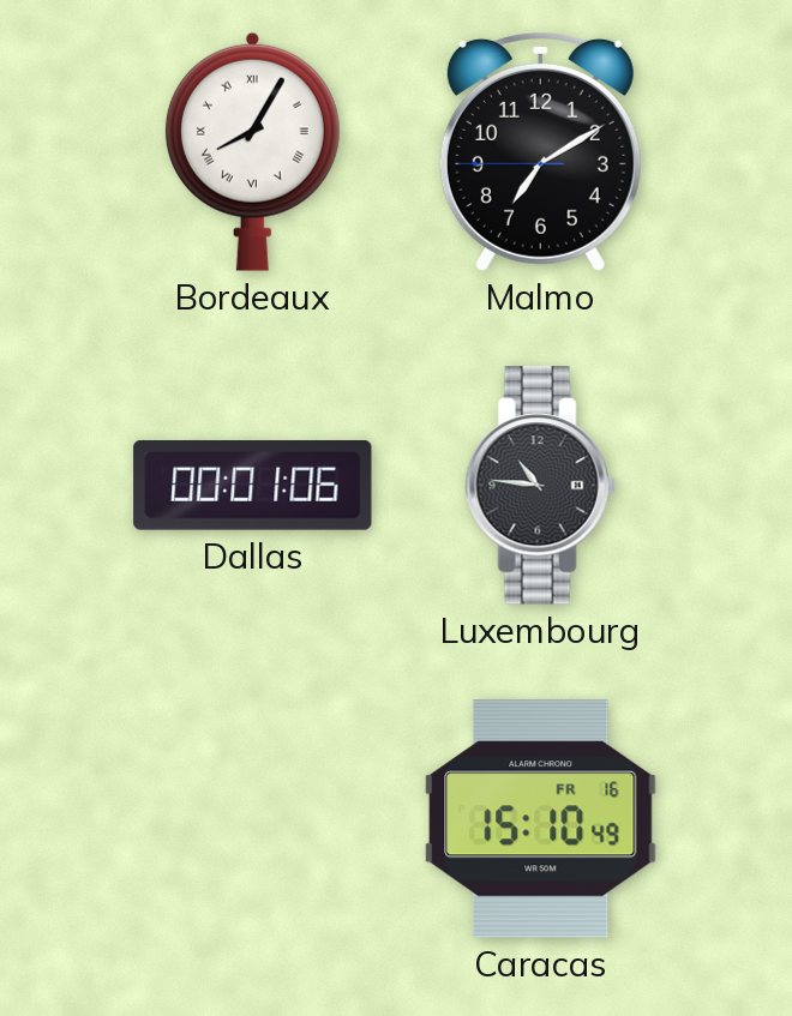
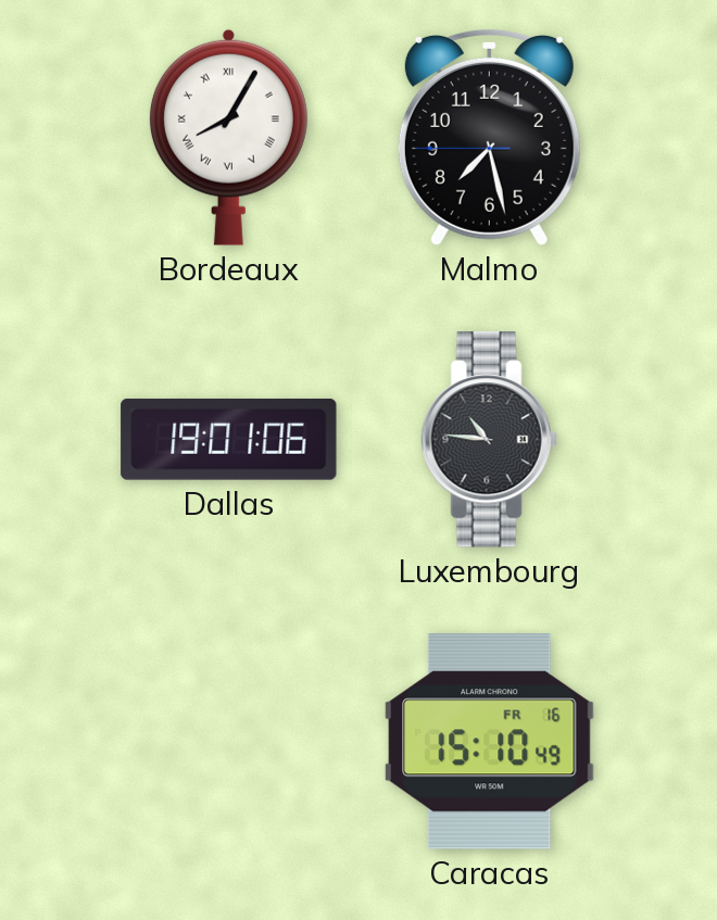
Malmo: 7:09 -> 7:27 (489, 137)
Dallas: 00:01 -> 19:01 (229, 439)
